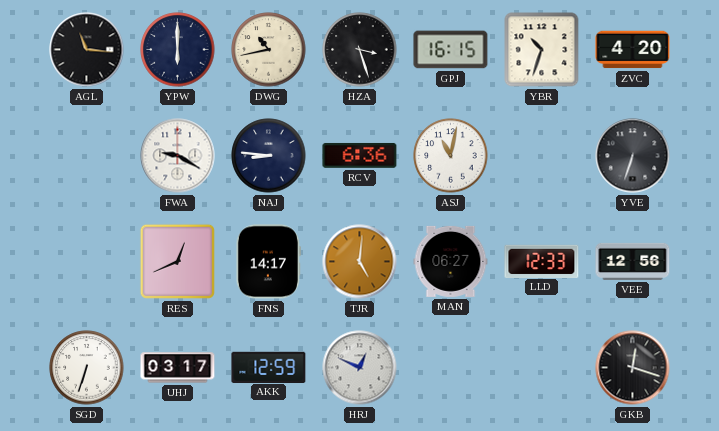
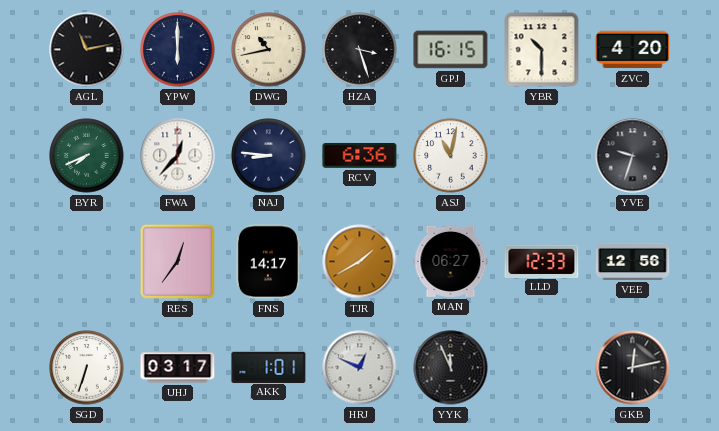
AGL: 11:16 -> 11:13 (87, 50)
YBR: 10:33 -> 10:30 (542, 50)
BYR: none -> 7:41 (87, 156)
FWA: 9:20 -> 12:37 (178, 156)
YVE: 6:33 -> 9:33 (633, 156)
RES: 12:41 -> 12:36 (177, 261)
TJR: 5:01 -> 1:40 (360, 262)
AKK: 12:59 -> 1:01 (269, 367)
YYK: none -> 11:56 (451, 368)
GKB: 12:18 -> 12:13 (633, 368)
